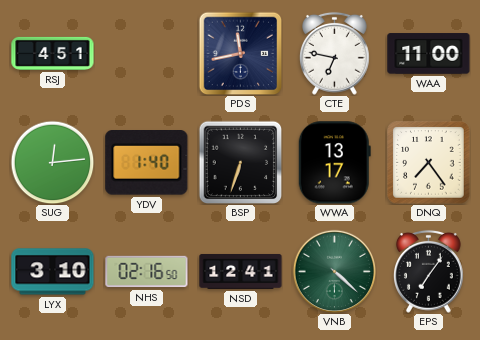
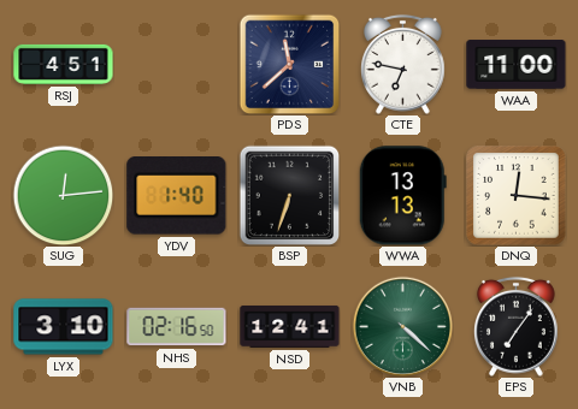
PDS: 11:43 -> 11:38 (289, 64)
WWA: 13:17 -> 13:13 (402, 196)
DNQ: 7:24 -> 12:16 (517, 196)
